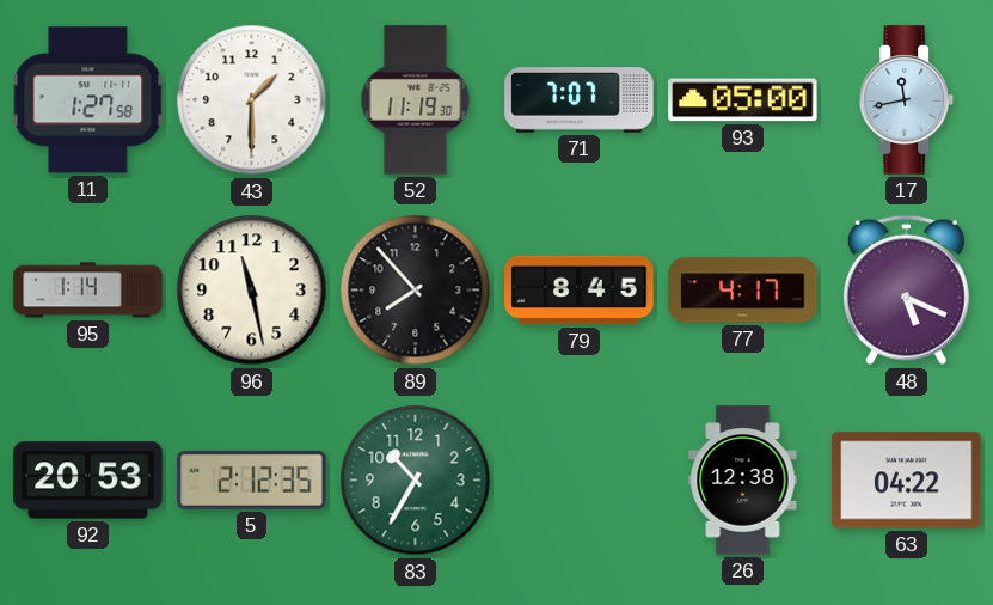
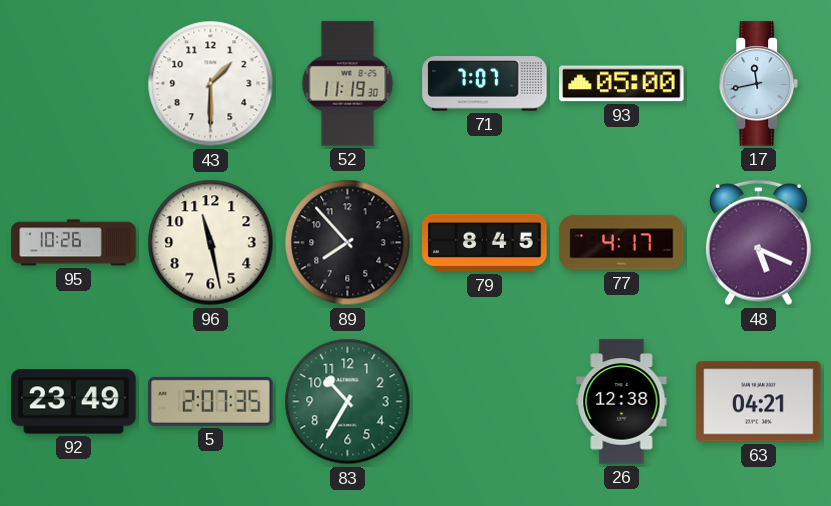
11: 1:27 -> none (88, 100)
95: 1:14 -> 10:26 (74, 243)
92: 20:53 -> 23:49 (74, 402)
5: 2:12 -> 2:07 (211, 401)
63: 04:22 -> 04:21 (759, 402)
